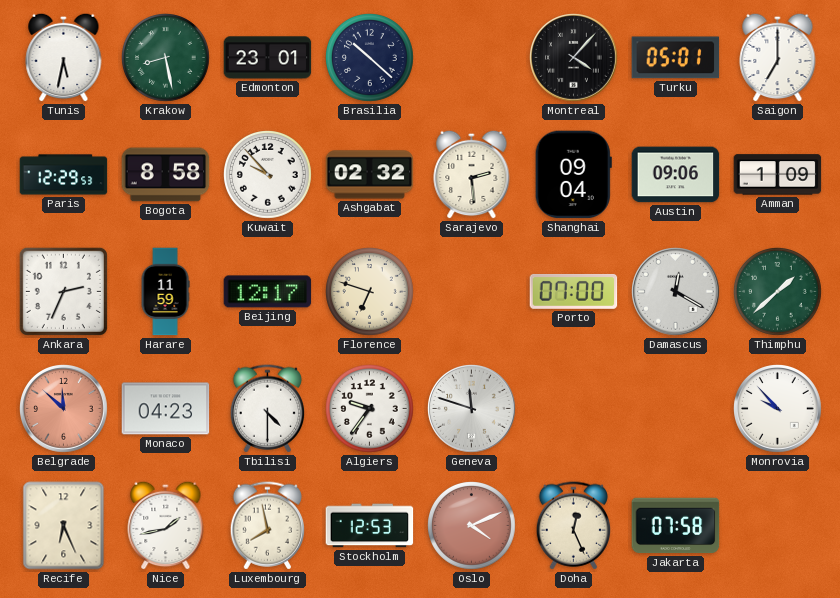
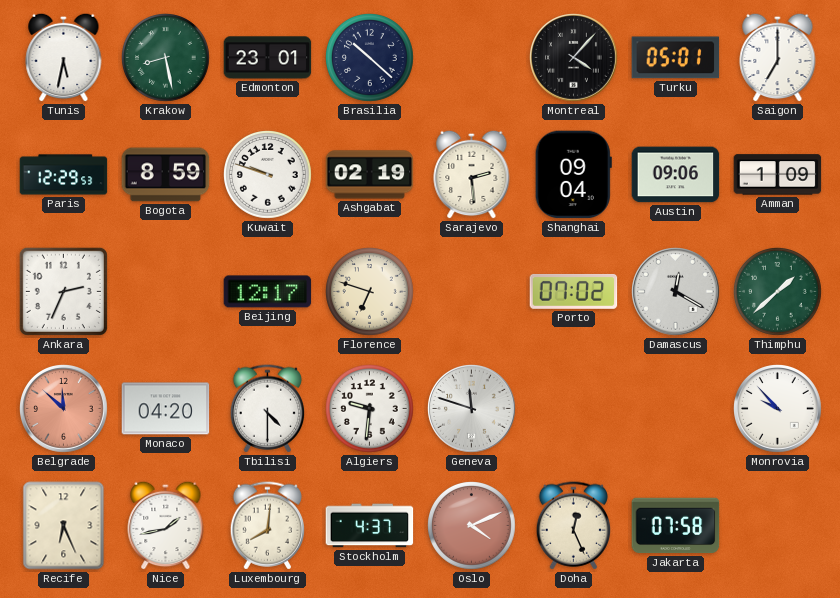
Bogota: 8:58 -> 8:59 (166, 175)
Kuwait: 9:53 -> 9:48 (268, 175)
Ashgabat: 02:32 -> 02:19 (370, 175)
Harare: 11:59 -> none (165, 292)
Porto: 07:00 -> 07:02 (574, 292)
Monaco: 04:23 -> 04:20 (166, 409)
Algiers: 9:36 -> 9:31 (370, 409)
Luxembourg: 7:58 -> 8:01 (267, 526)
Stockholm: 12:53 -> 4:37 (370, 526)
